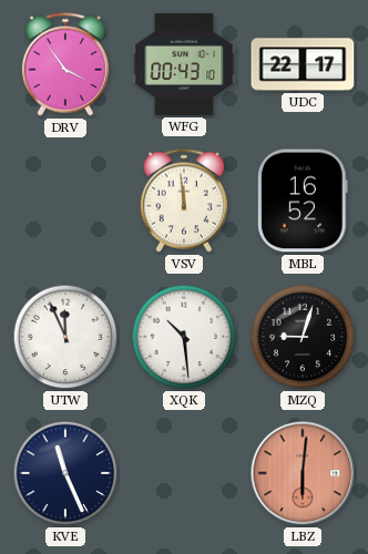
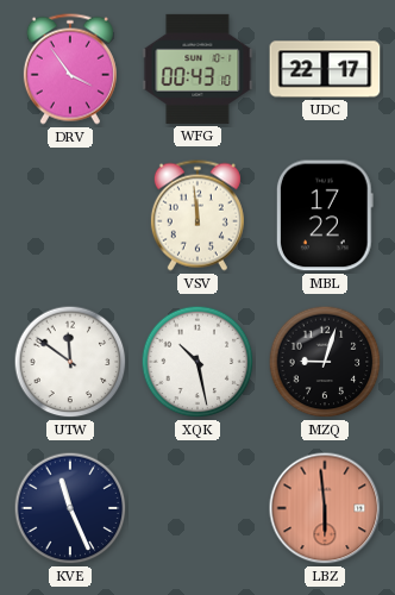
MBL: 16:52 -> 17:22 (325, 215)
UTW: 11:56 -> 11:51 (70, 362)
XQK: 10:29 -> 10:28 (197, 362)
LBZ: 6:01 -> 5:59 (325, 508)
